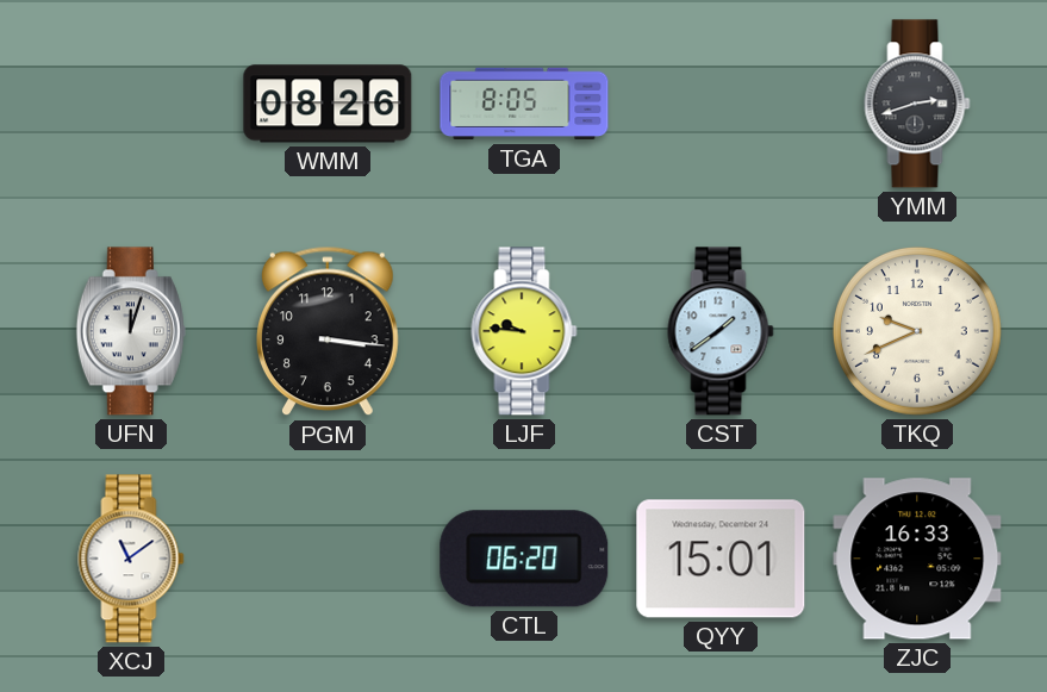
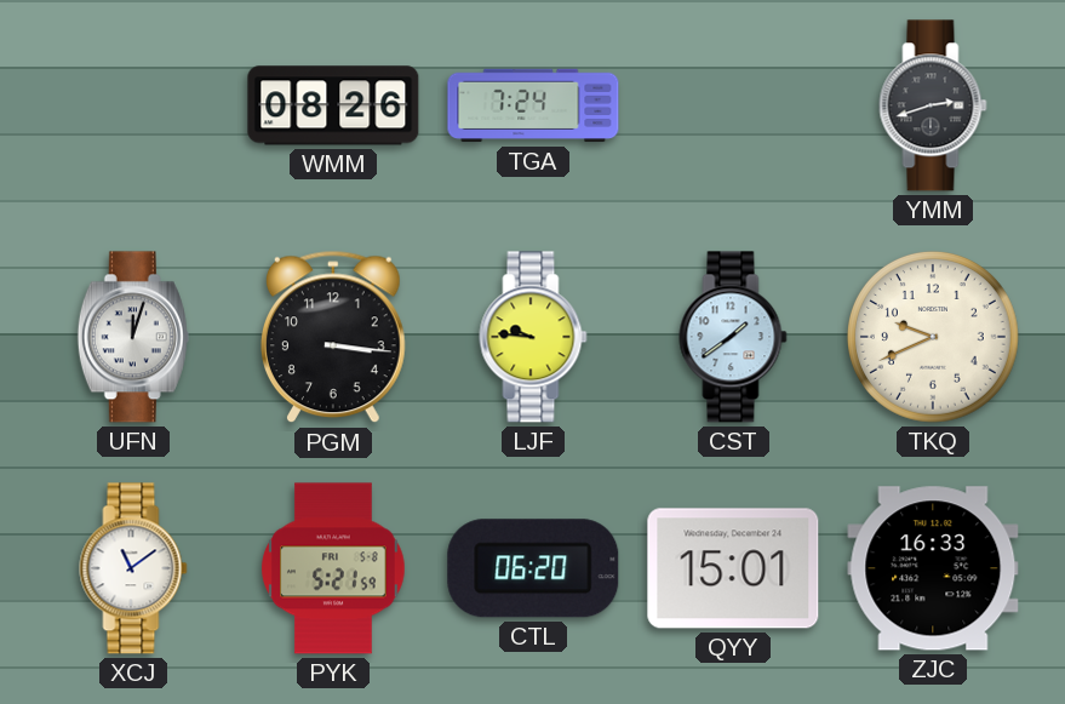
TGA: 8:05 -> 7:24 (533, 105)
PYK: none -> 5:21 (333, 568)
